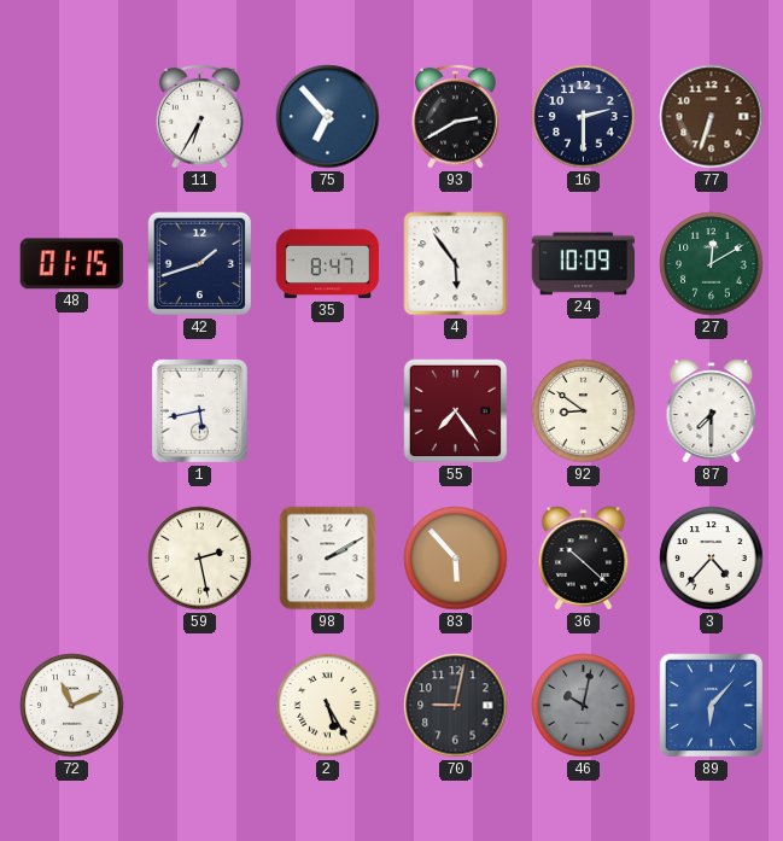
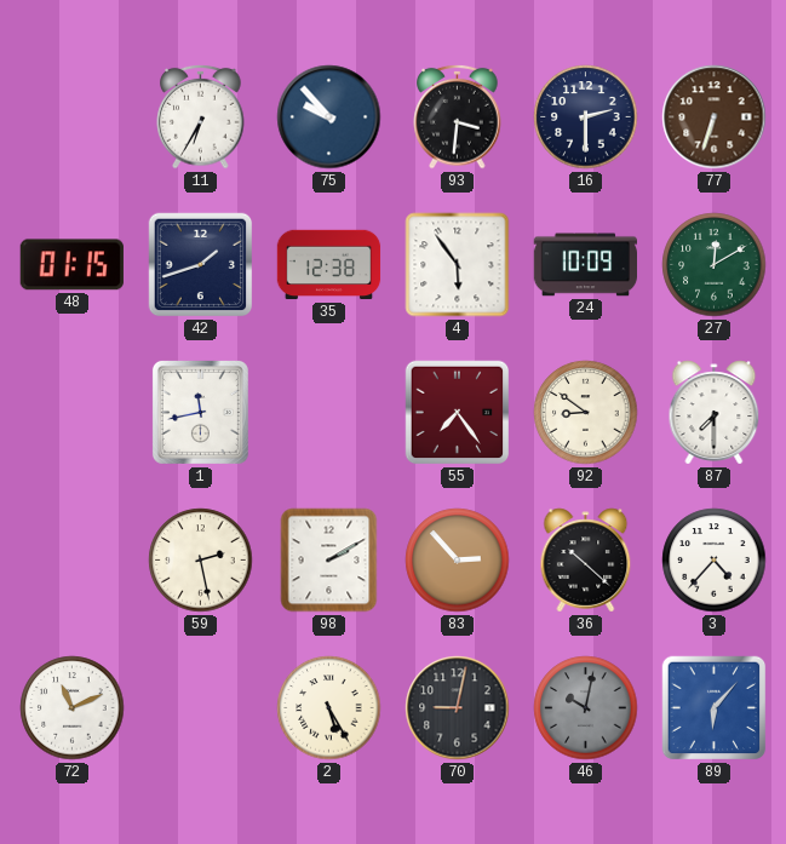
75: 6:53 -> 9:53 (329, 117)
93: 2:40 -> 3:31 (458, 116)
35: 8:47 -> 12:38 (329, 265)
1: 5:43 -> 11:43 (200, 412)
83: 5:53 -> 2:53 (458, 561)
